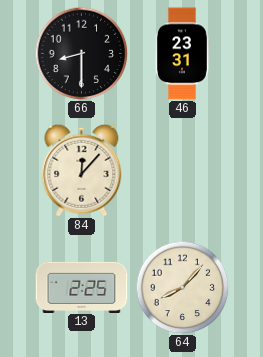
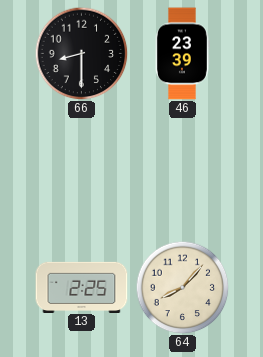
46: 23:31 -> 23:39 (183, 54)
84: 12:07 -> none (82, 170)
